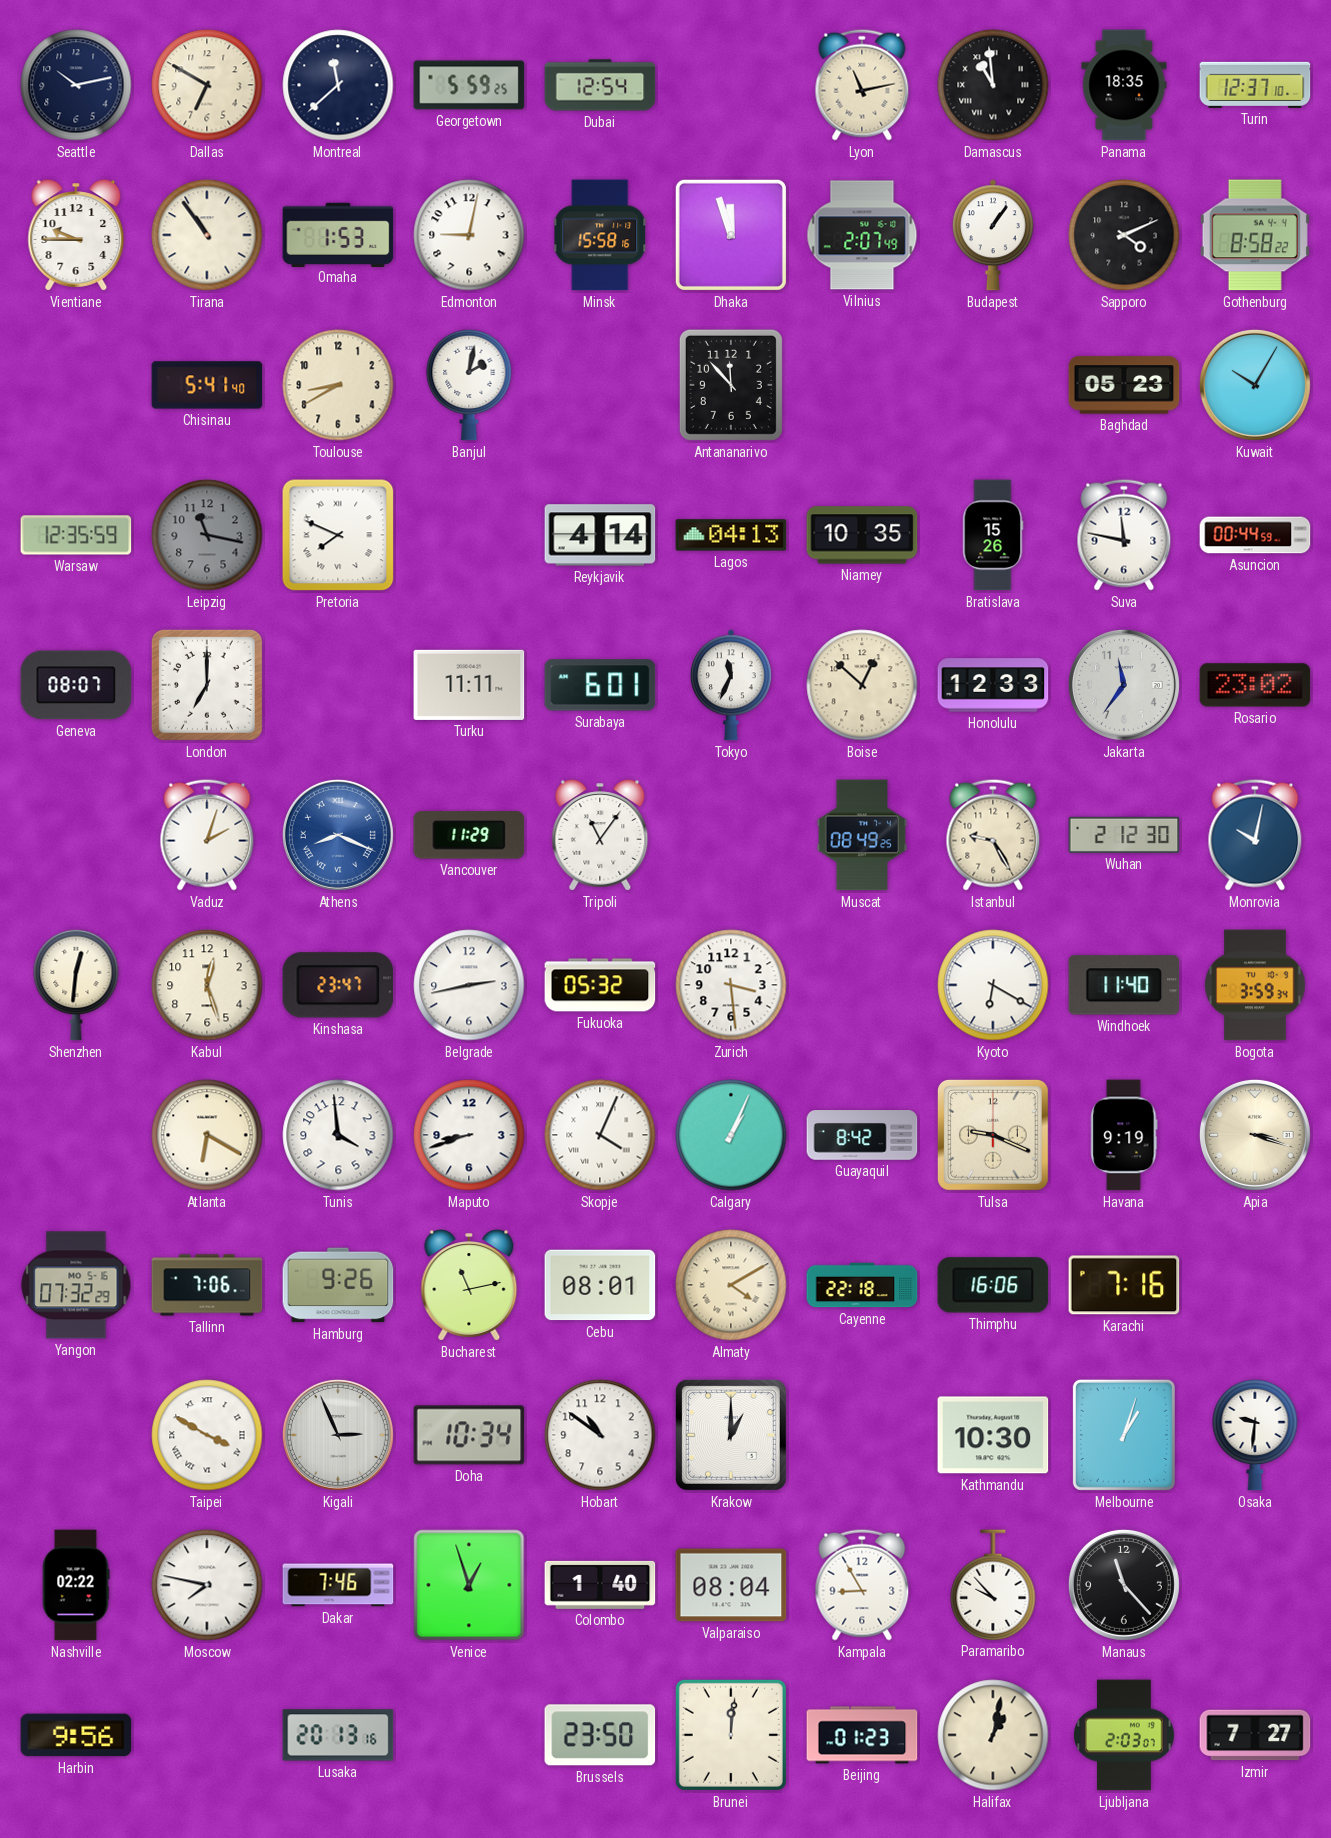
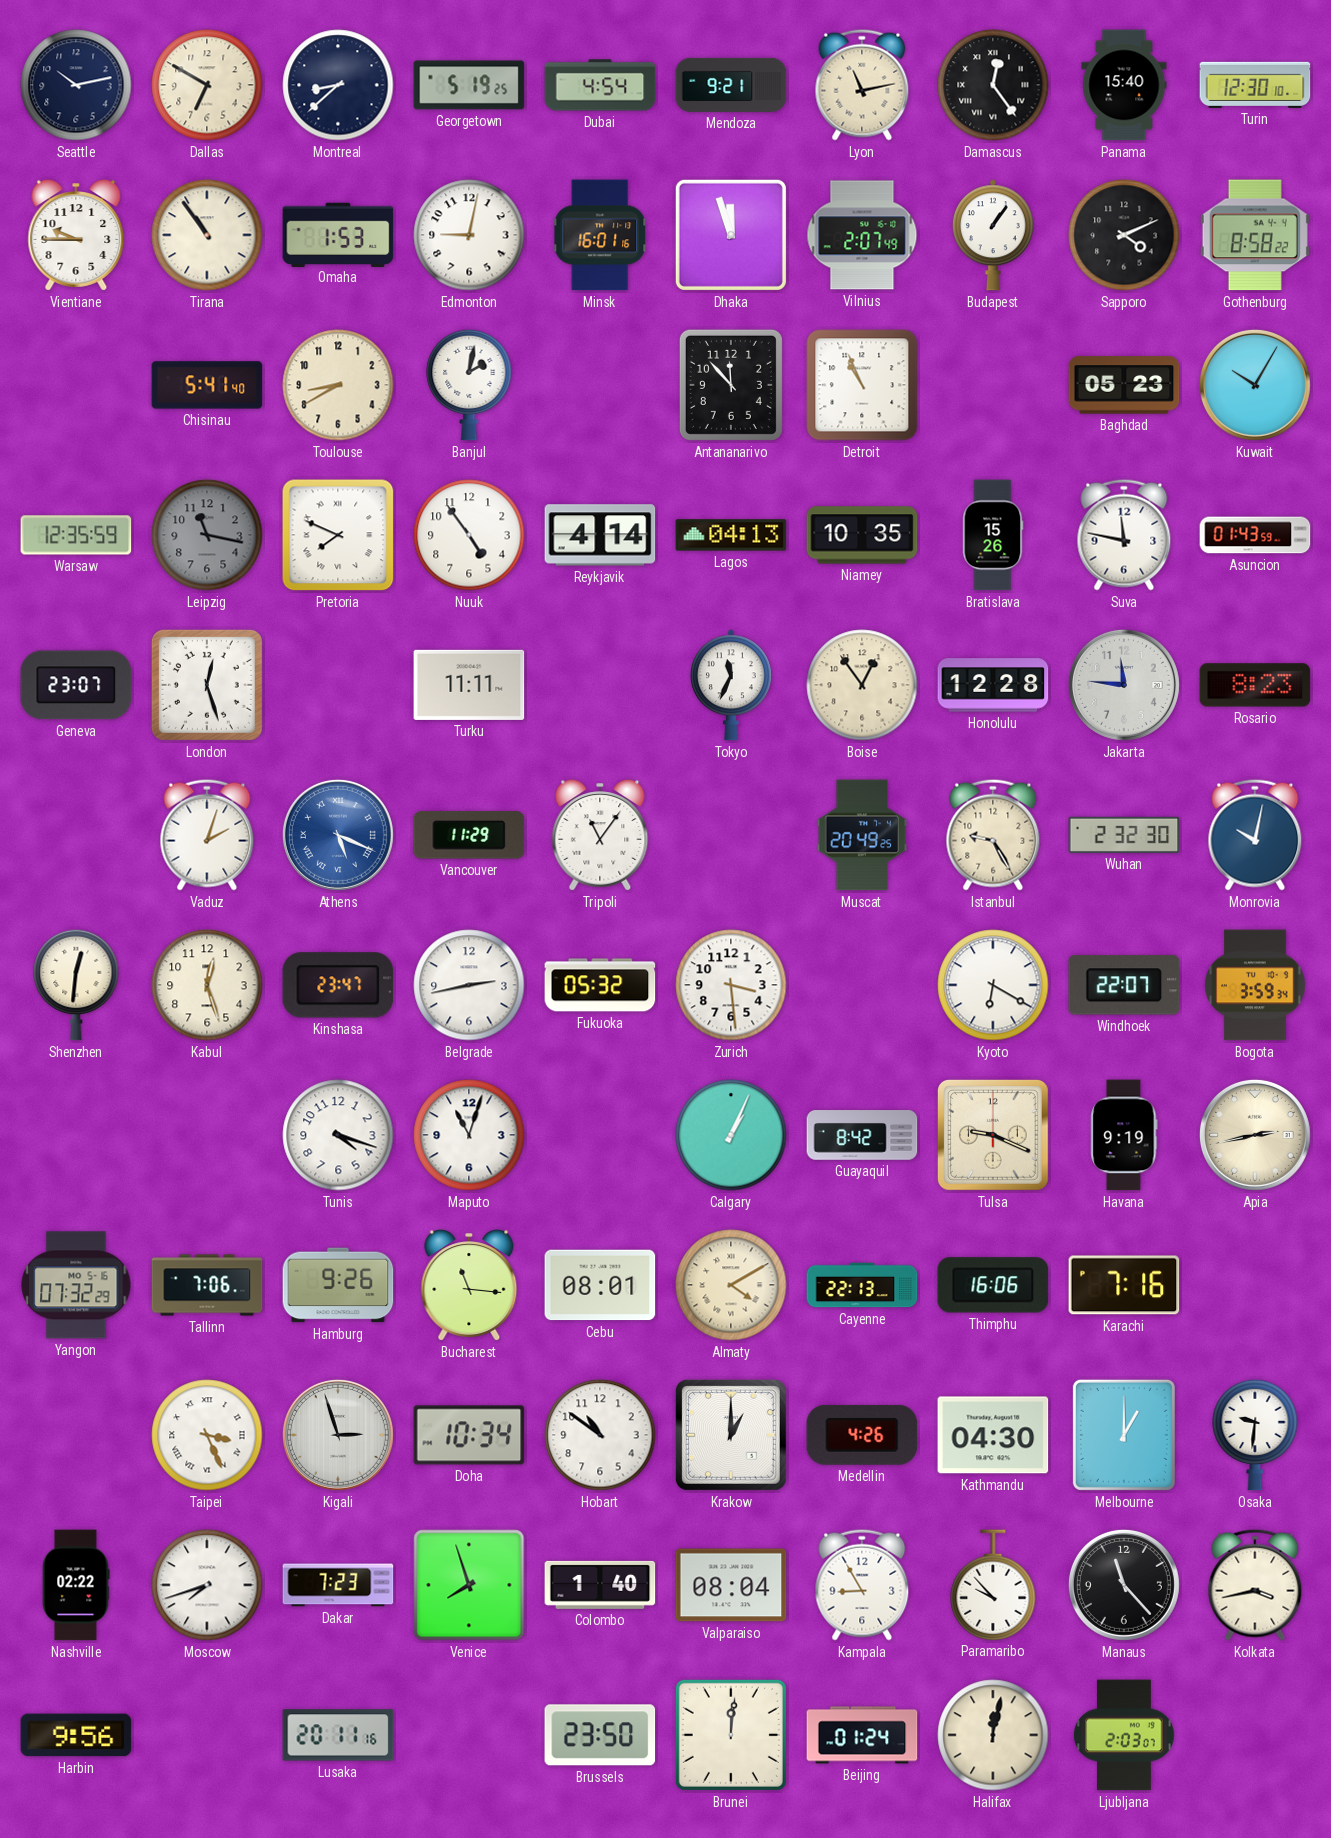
Montreal: 11:38 -> 8:38 (338, 85)
Georgetown: 5:59 -> 5:19 (469, 85)
Dubai: 12:54 -> 4:54 (600, 85)
Mendoza: none -> 9:21 (731, 85)
Damascus: 10:59 -> 12:24 (993, 85)
Panama: 18:35 -> 15:40 (1124, 85)
Turin: 12:37 -> 12:30 (1255, 85)
Minsk: 15:58 -> 16:01 (601, 235)
Detroit: none -> 10:56 (862, 385)
Nuuk: none -> 4:54 (469, 535)
Asuncion: 00:44 -> 01:43 (1255, 535)
Geneva: 08:07 -> 23:07 (76, 685)
London: 7:00 -> 12:27 (207, 685)
Surabaya: 6:01 -> none (600, 685)
Boise: 12:52 -> 12:54 (862, 685)
Honolulu: 12:33 -> 12:28 (993, 685)
Jakarta: 11:36 -> 11:46 (1124, 685)
Rosario: 23:02 -> 8:23 (1255, 685)
Athens: 8:19 -> 5:19 (338, 835)
Muscat: 08:49 -> 20:49 (862, 835)
Wuhan: 2:12 -> 2:32 (1124, 835)
Windhoek: 11:40 -> 22:07 (1124, 985)
Atlanta: 6:20 -> none (207, 1135)
Tunis: 3:59 -> 4:18 (338, 1135)
Maputo: 8:42 -> 11:03 (469, 1135)
Skopje: 4:04 -> none (600, 1135)
Apia: 3:18 -> 2:43 (1255, 1135)
Bucharest: 11:13 -> 11:16 (469, 1285)
Cayenne: 22:18 -> 22:13 (862, 1285)
Taipei: 3:50 -> 3:26 (207, 1435)
Kigali: 2:56 -> 2:57 (338, 1435)
Medellin: none -> 4:26 (862, 1435)
Kathmandu: 10:30 -> 04:30 (993, 1435)
Melbourne: 1:03 -> 1:00 (1124, 1435)
Moscow: 7:47 -> 7:42 (207, 1585)
Dakar: 7:46 -> 7:23 (338, 1585)
Venice: 12:57 -> 7:57 (469, 1585)
Kolkata: none -> 3:43 (1255, 1585)
Lusaka: 20:13 -> 20:11 (338, 1735)
Beijing: 01:23 -> 01:24 (862, 1735)
Halifax: 1:02 -> 12:02 (993, 1735)
Izmir: 7:27 -> none (1255, 1735)
